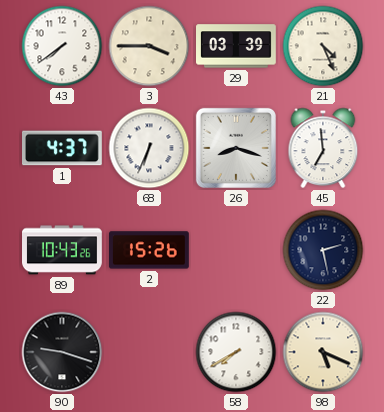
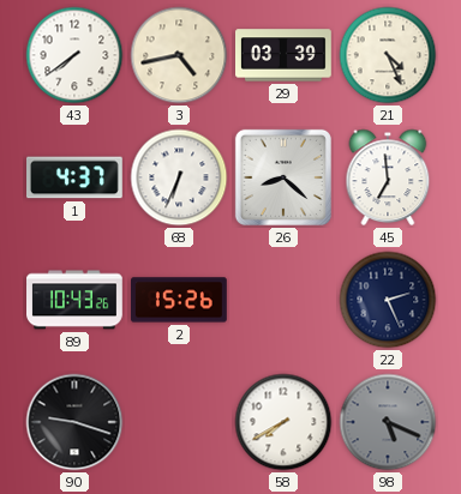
3: 3:45 -> 4:43 (179, 55)
26: 8:18 -> 8:22 (283, 177)
22: 2:28 -> 2:26 (388, 300)
98 dial: cream -> grey (388, 422)
